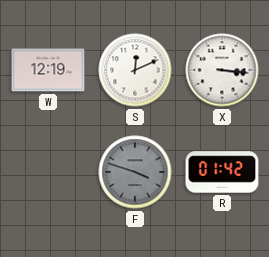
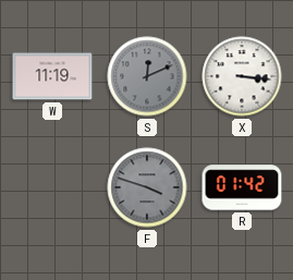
W: 12:19 -> 11:19 (52, 76)
S dial: white -> grey (147, 76)
